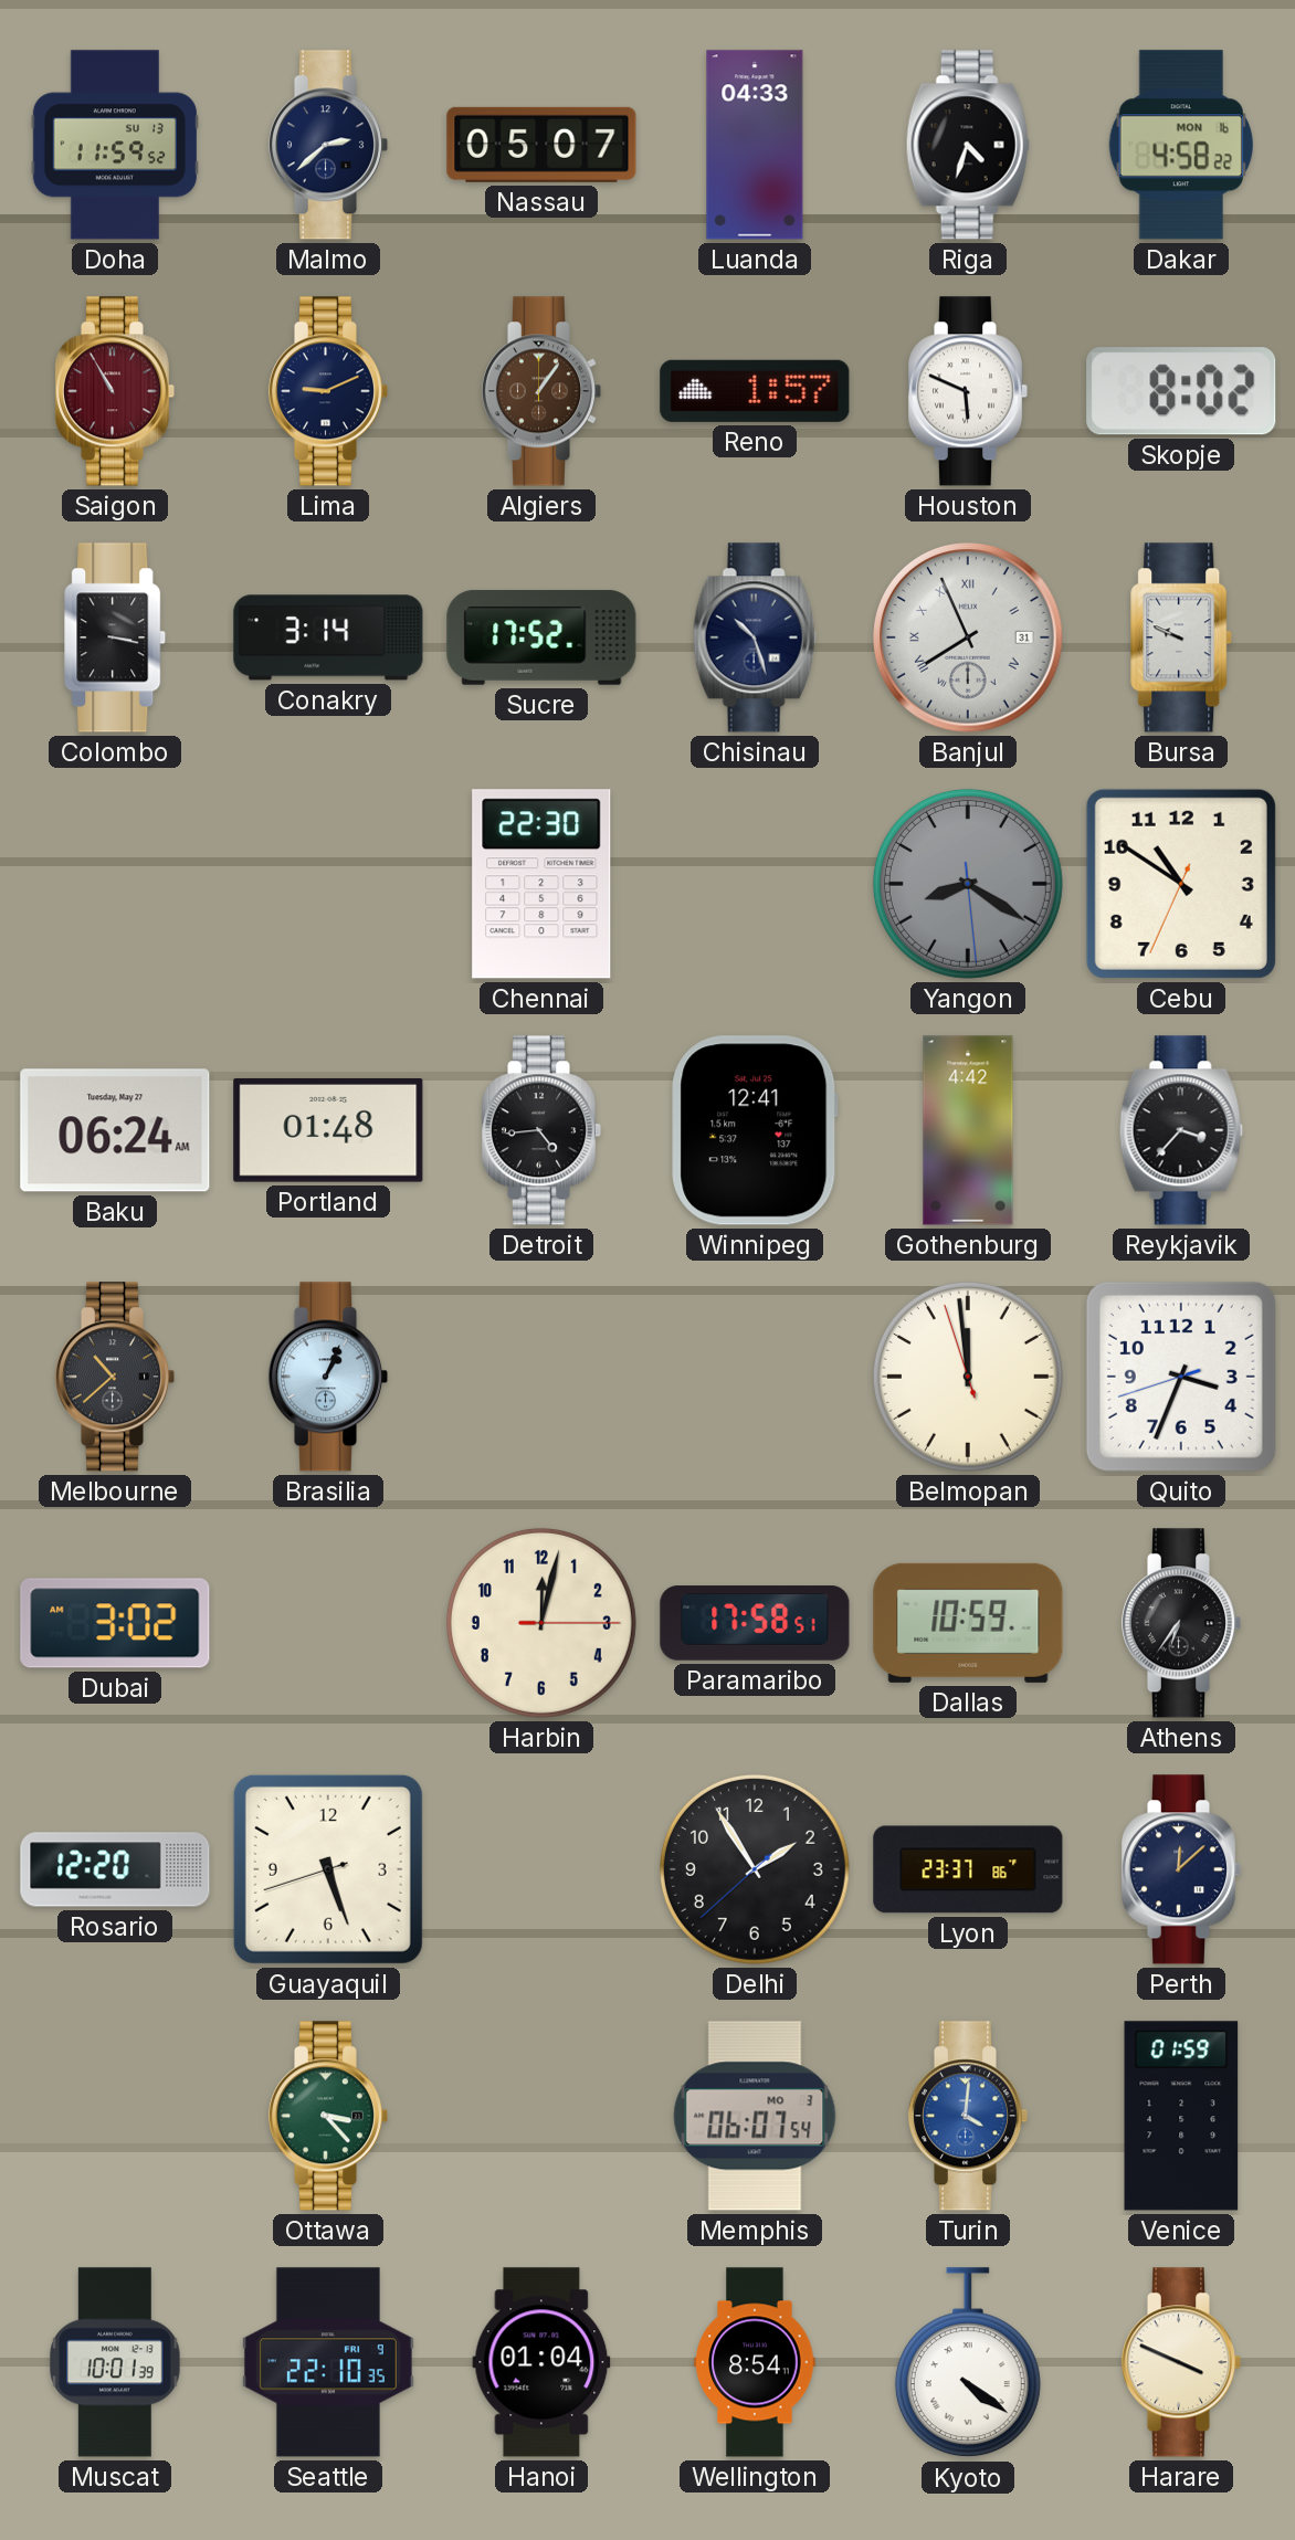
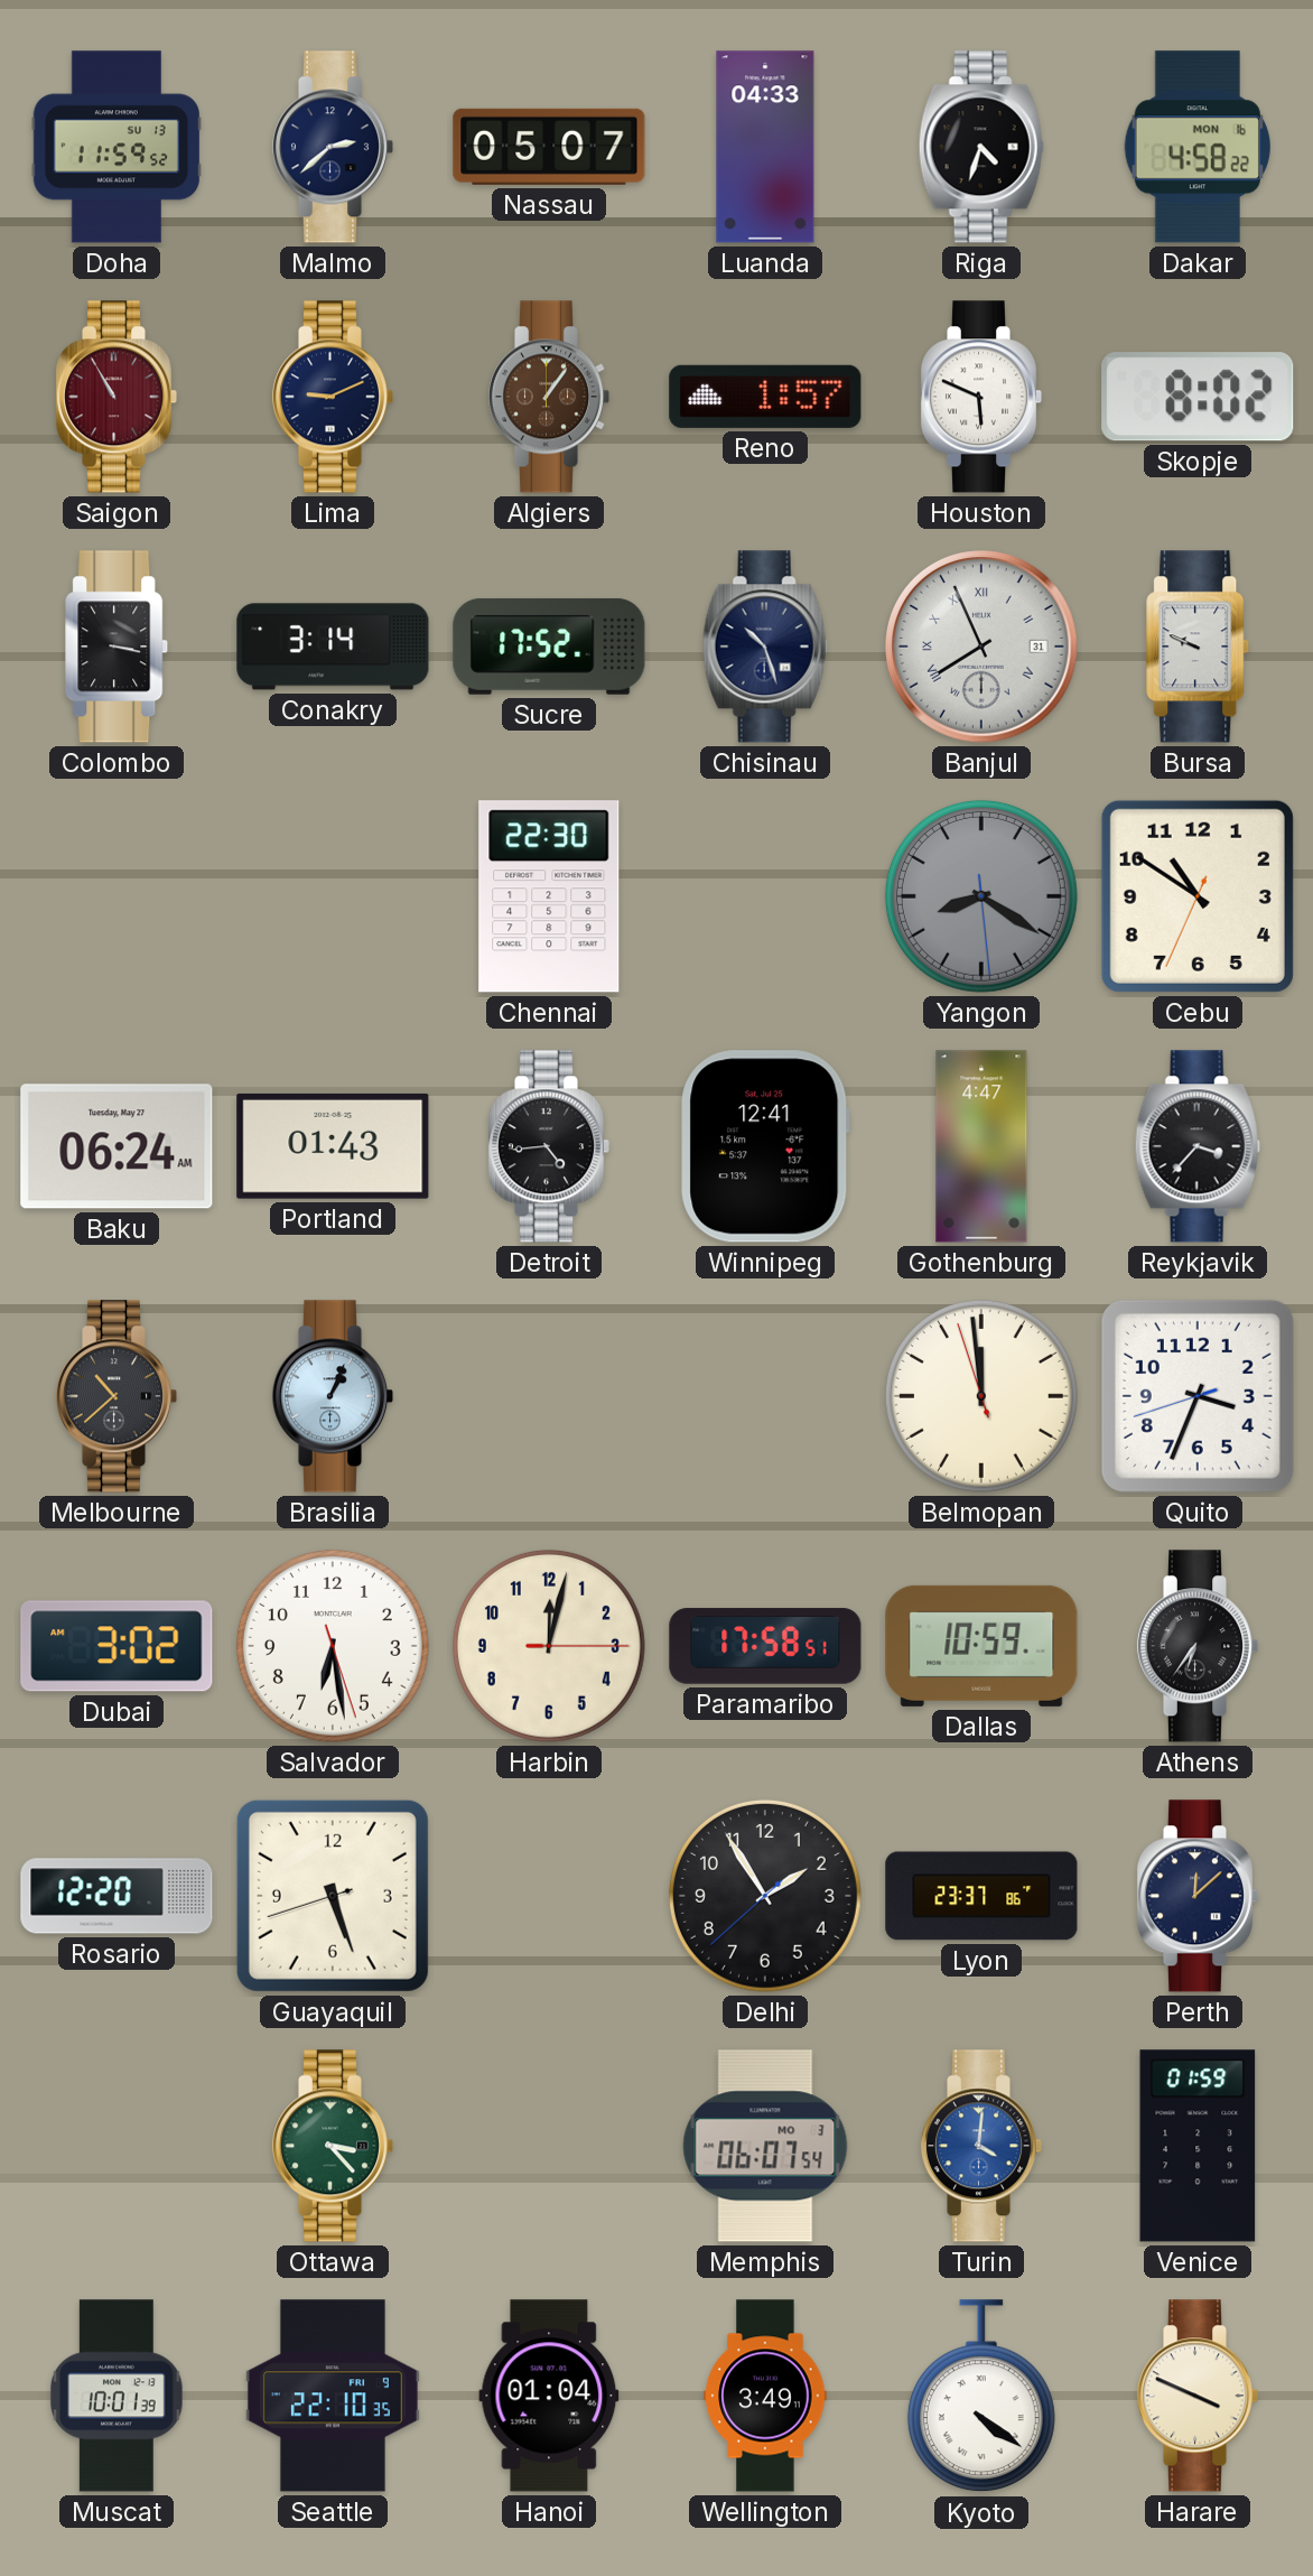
Portland: 01:48 -> 01:43 (333, 1146)
Gothenburg: 4:42 -> 4:47 (981, 1146)
Salvador: none -> 6:28 (333, 1646)
Wellington: 8:54 -> 3:49 (765, 2396)
